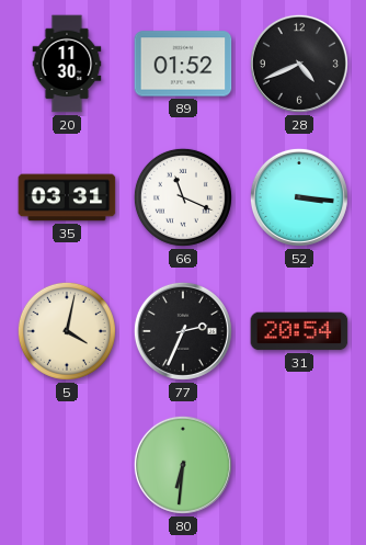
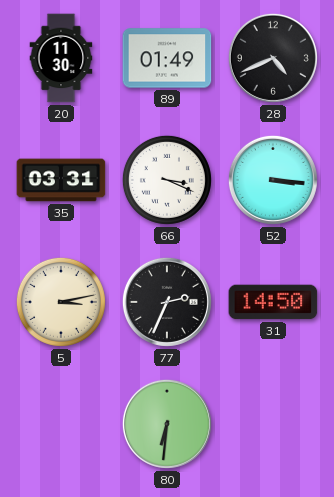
89: 01:52 -> 01:49 (167, 58)
66: 11:19 -> 3:19 (167, 180)
5: 4:02 -> 3:13 (61, 302)
31: 20:54 -> 14:50 (273, 302)
